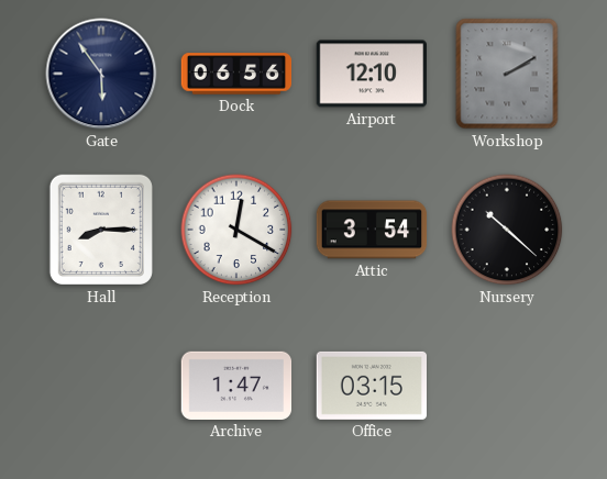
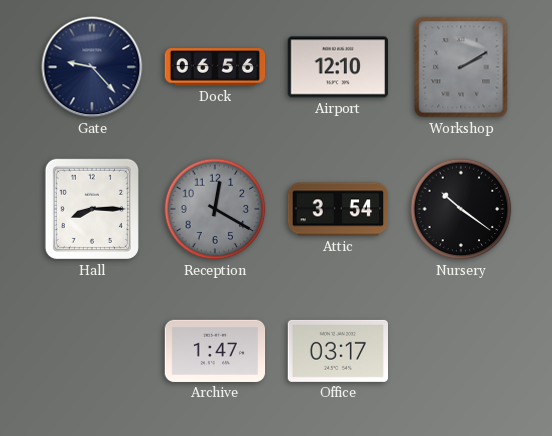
Gate: 5:54 -> 9:23 (92, 67)
Reception dial: white -> grey (215, 209)
Nursery: 10:22 -> 10:21 (461, 209)
Office: 03:15 -> 03:17 (337, 351)
